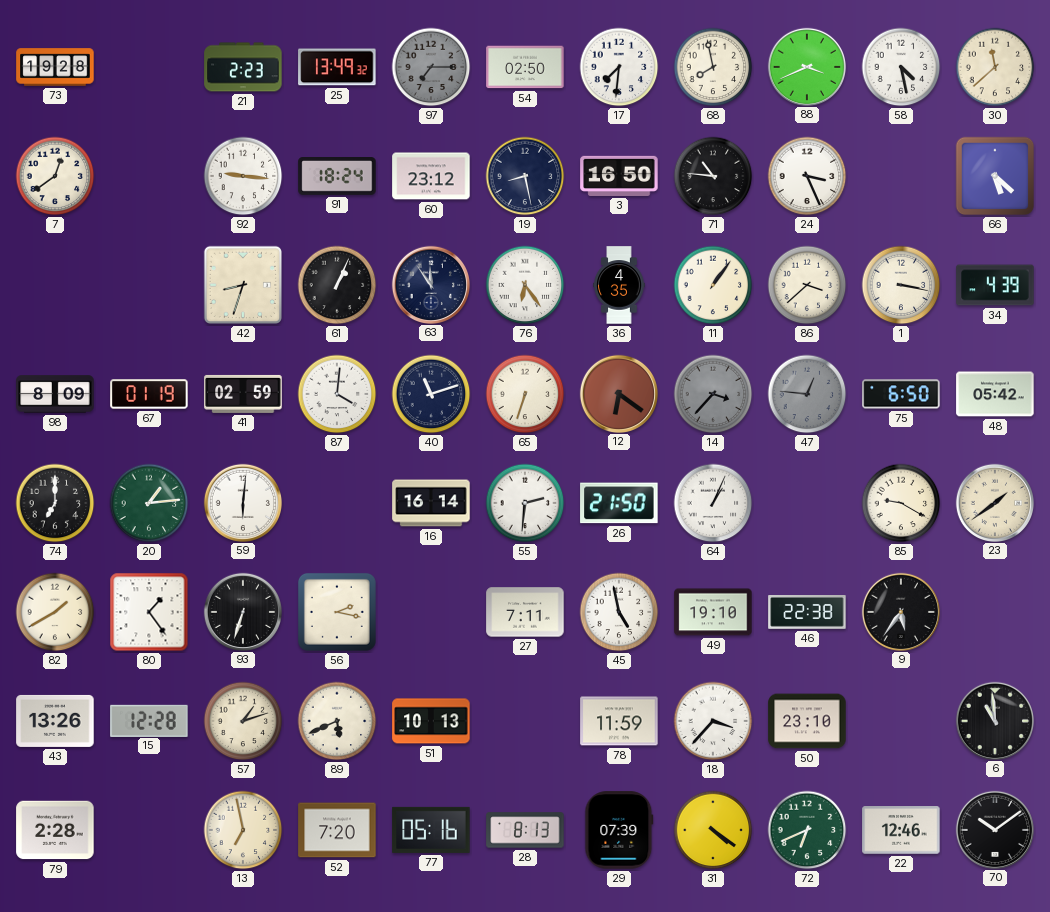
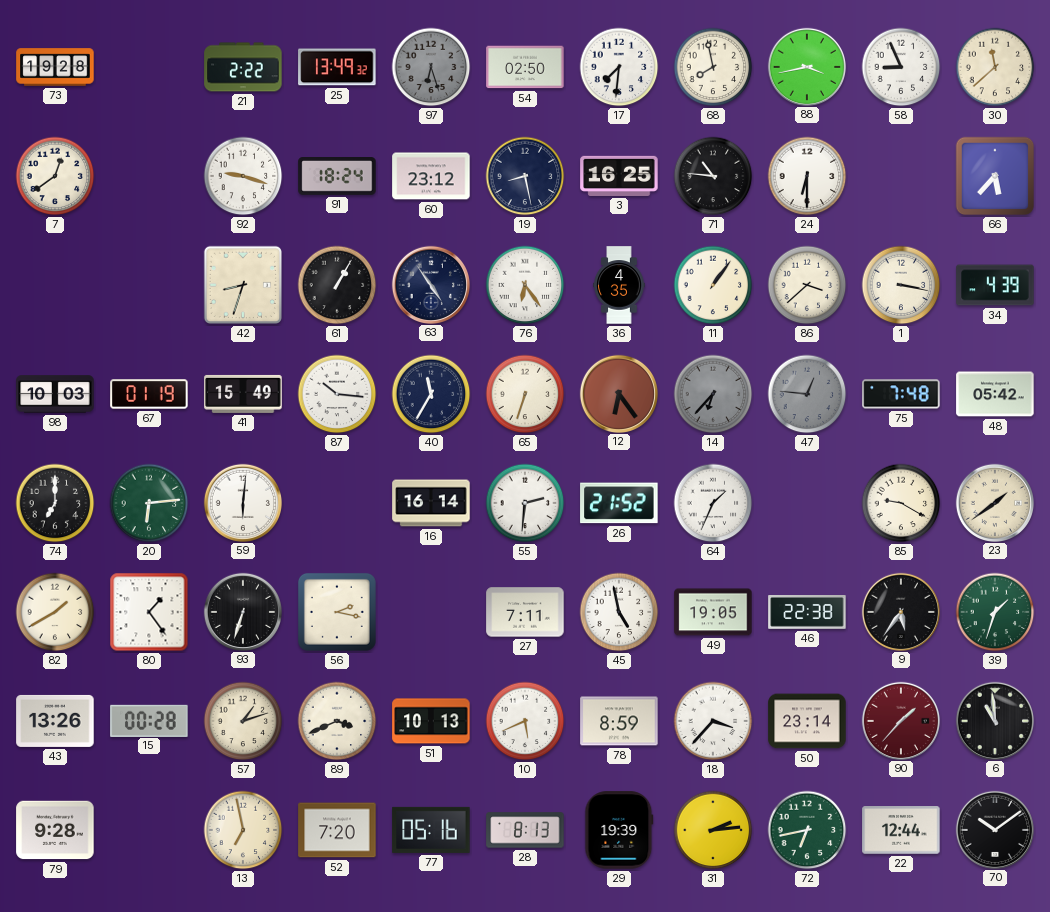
21: 2:23 -> 2:22 (243, 67)
97: 7:15 -> 6:27 (431, 67)
88: 3:41 -> 3:43 (806, 66)
58: 4:28 -> 8:56 (901, 67)
92: 9:16 -> 9:18 (243, 176)
3: 16:50 -> 16:25 (619, 176)
24: 3:26 -> 6:30 (807, 176)
66: 5:22 -> 5:37 (995, 176)
61: 1:04 -> 1:05 (337, 285)
63: 11:54 -> 4:54 (430, 284)
98: 8:09 -> 10:03 (55, 394)
41: 02:59 -> 15:49 (243, 394)
87: 4:01 -> 10:16 (337, 394)
40: 11:12 -> 11:35 (431, 394)
12: 6:21 -> 6:24 (618, 393)
14: 3:37 -> 6:37 (713, 394)
75: 6:50 -> 7:48 (901, 394)
20: 1:14 -> 6:14 (149, 503)
26: 21:50 -> 21:52 (619, 503)
64: 1:04 -> 1:34 (713, 503)
49: 19:10 -> 19:05 (713, 612)
39: none -> 1:33 (995, 612)
15: 12:28 -> 00:28 (149, 720)
89: 5:41 -> 3:41 (337, 721)
10: none -> 5:41 (525, 721)
78: 11:59 -> 8:59 (619, 721)
50: 23:10 -> 23:14 (807, 721)
90: none -> 1:37 (900, 720)
79: 2:28 -> 9:28 (55, 830)
29: 07:39 -> 19:39 (619, 830)
31: 4:21 -> 2:14 (713, 830)
72: 6:41 -> 6:43 (807, 830)
22: 12:46 -> 12:44 (901, 830)
